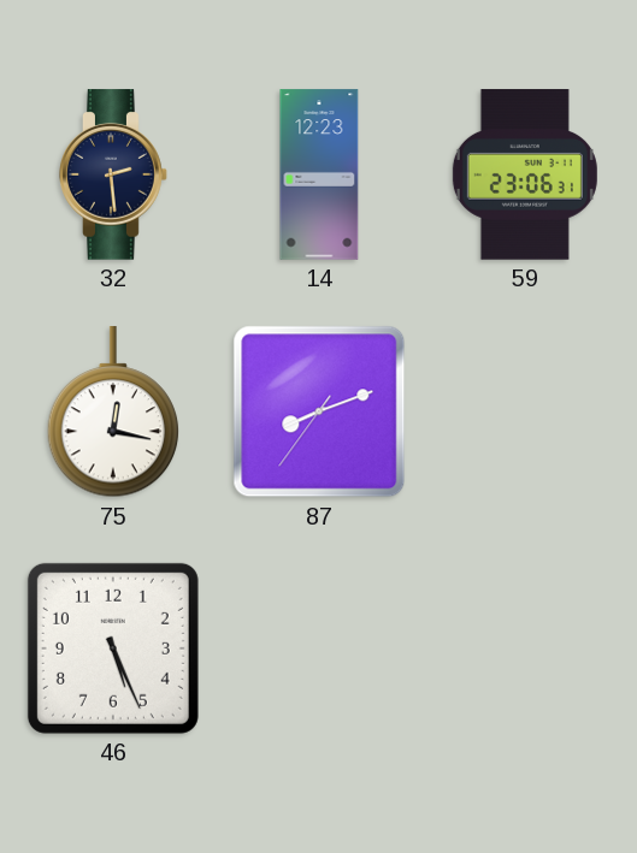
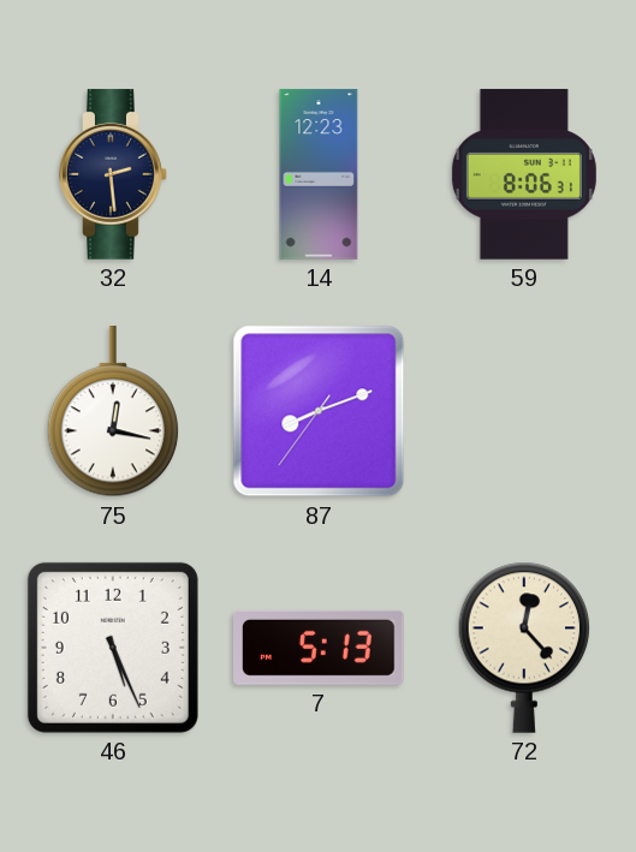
59: 23:06 -> 8:06 (524, 174)
7: none -> 5:13 (320, 648)
72: none -> 12:23 (524, 648)
